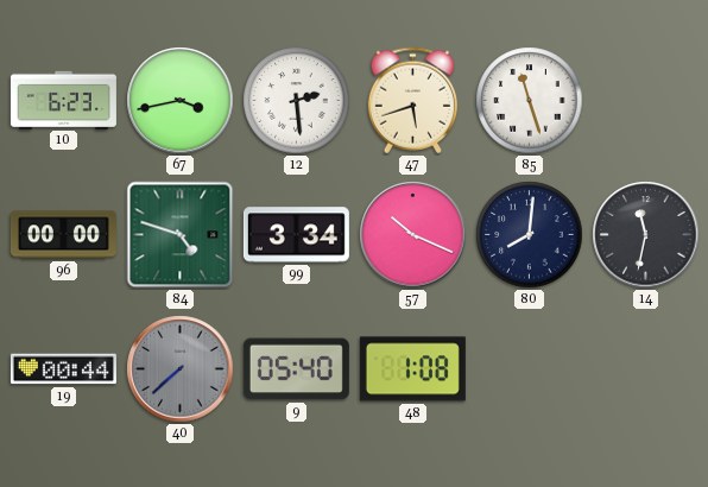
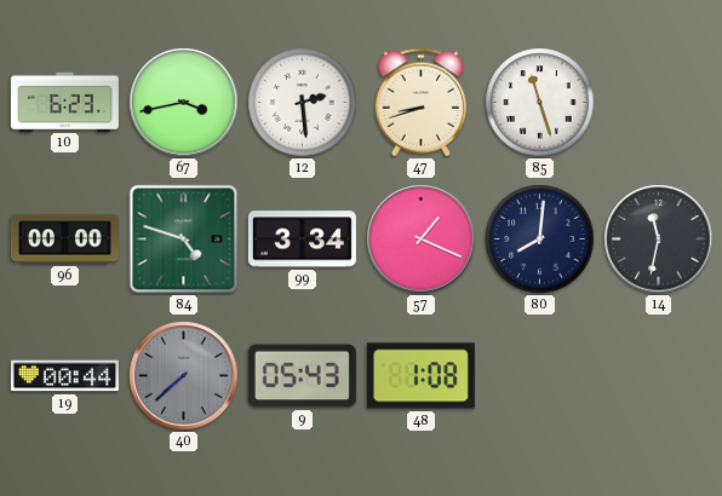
47: 5:42 -> 8:42 (420, 103)
57: 10:19 -> 1:19 (422, 240)
9: 05:40 -> 05:43 (302, 376)
